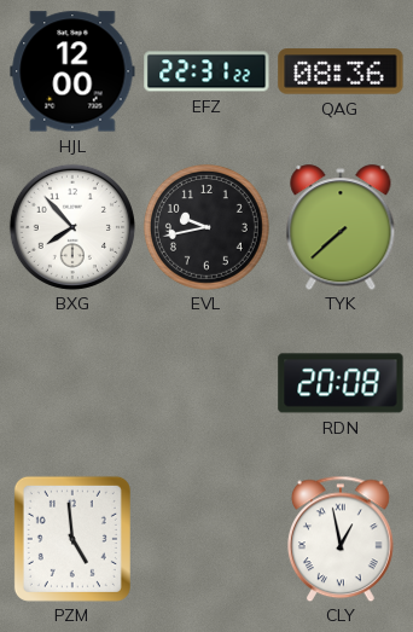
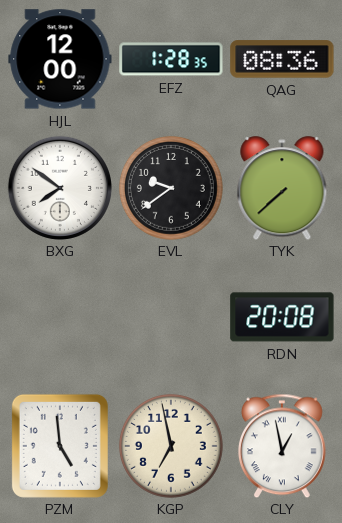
EFZ: 22:31 -> 1:28 (171, 59)
BXG: 7:53 -> 7:51 (60, 188)
EVL: 9:43 -> 9:39 (171, 188)
KGP: none -> 6:58 (171, 446)
